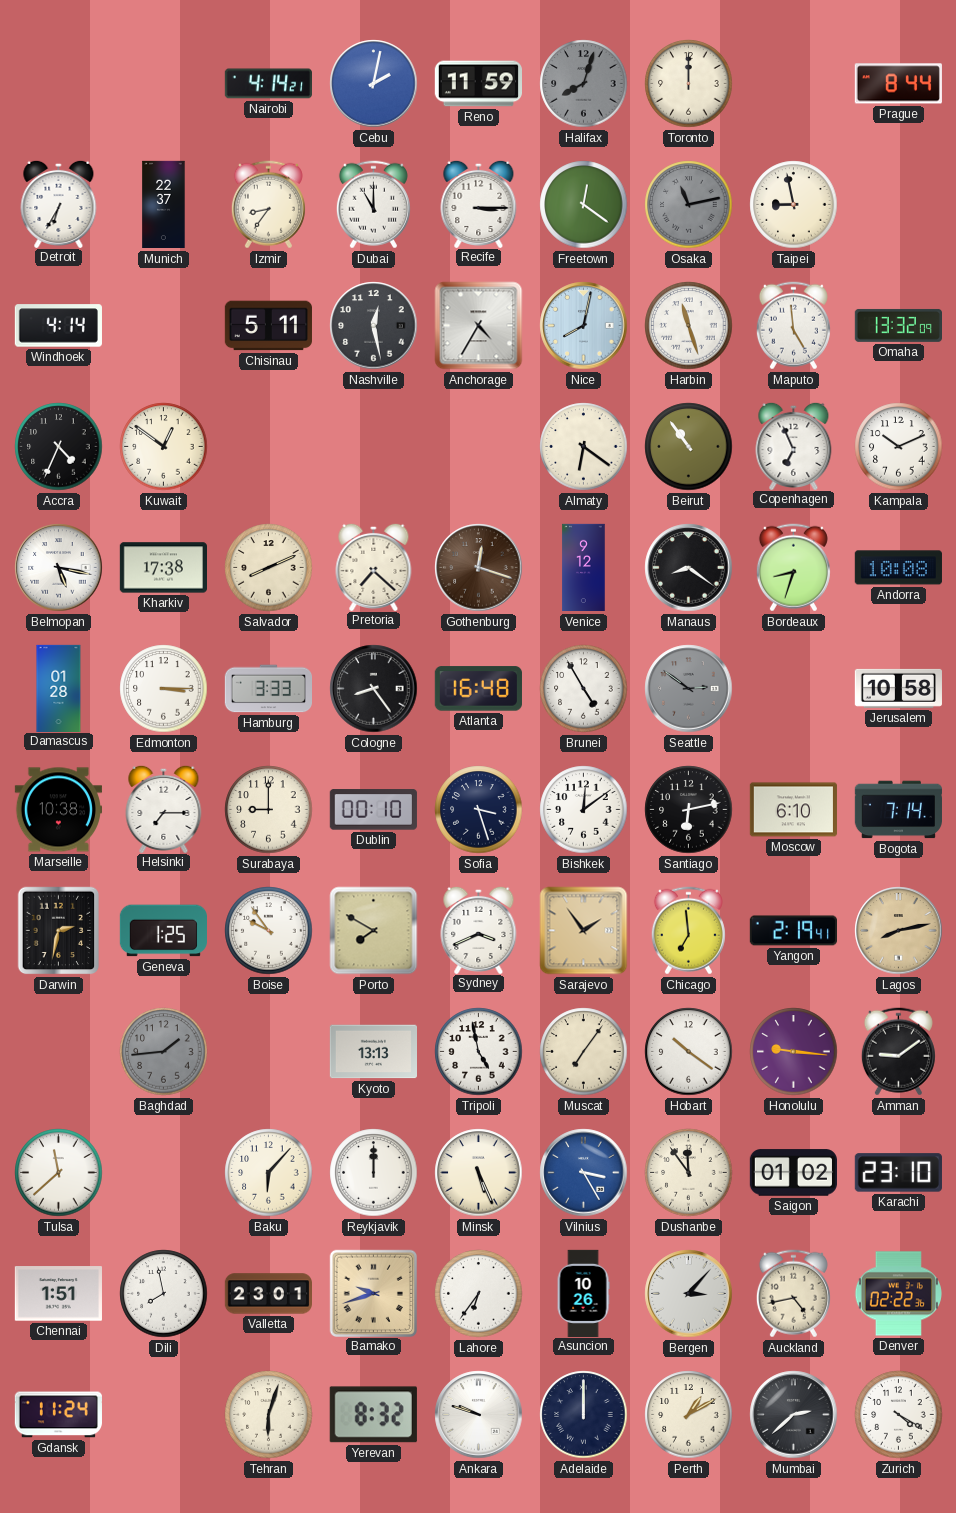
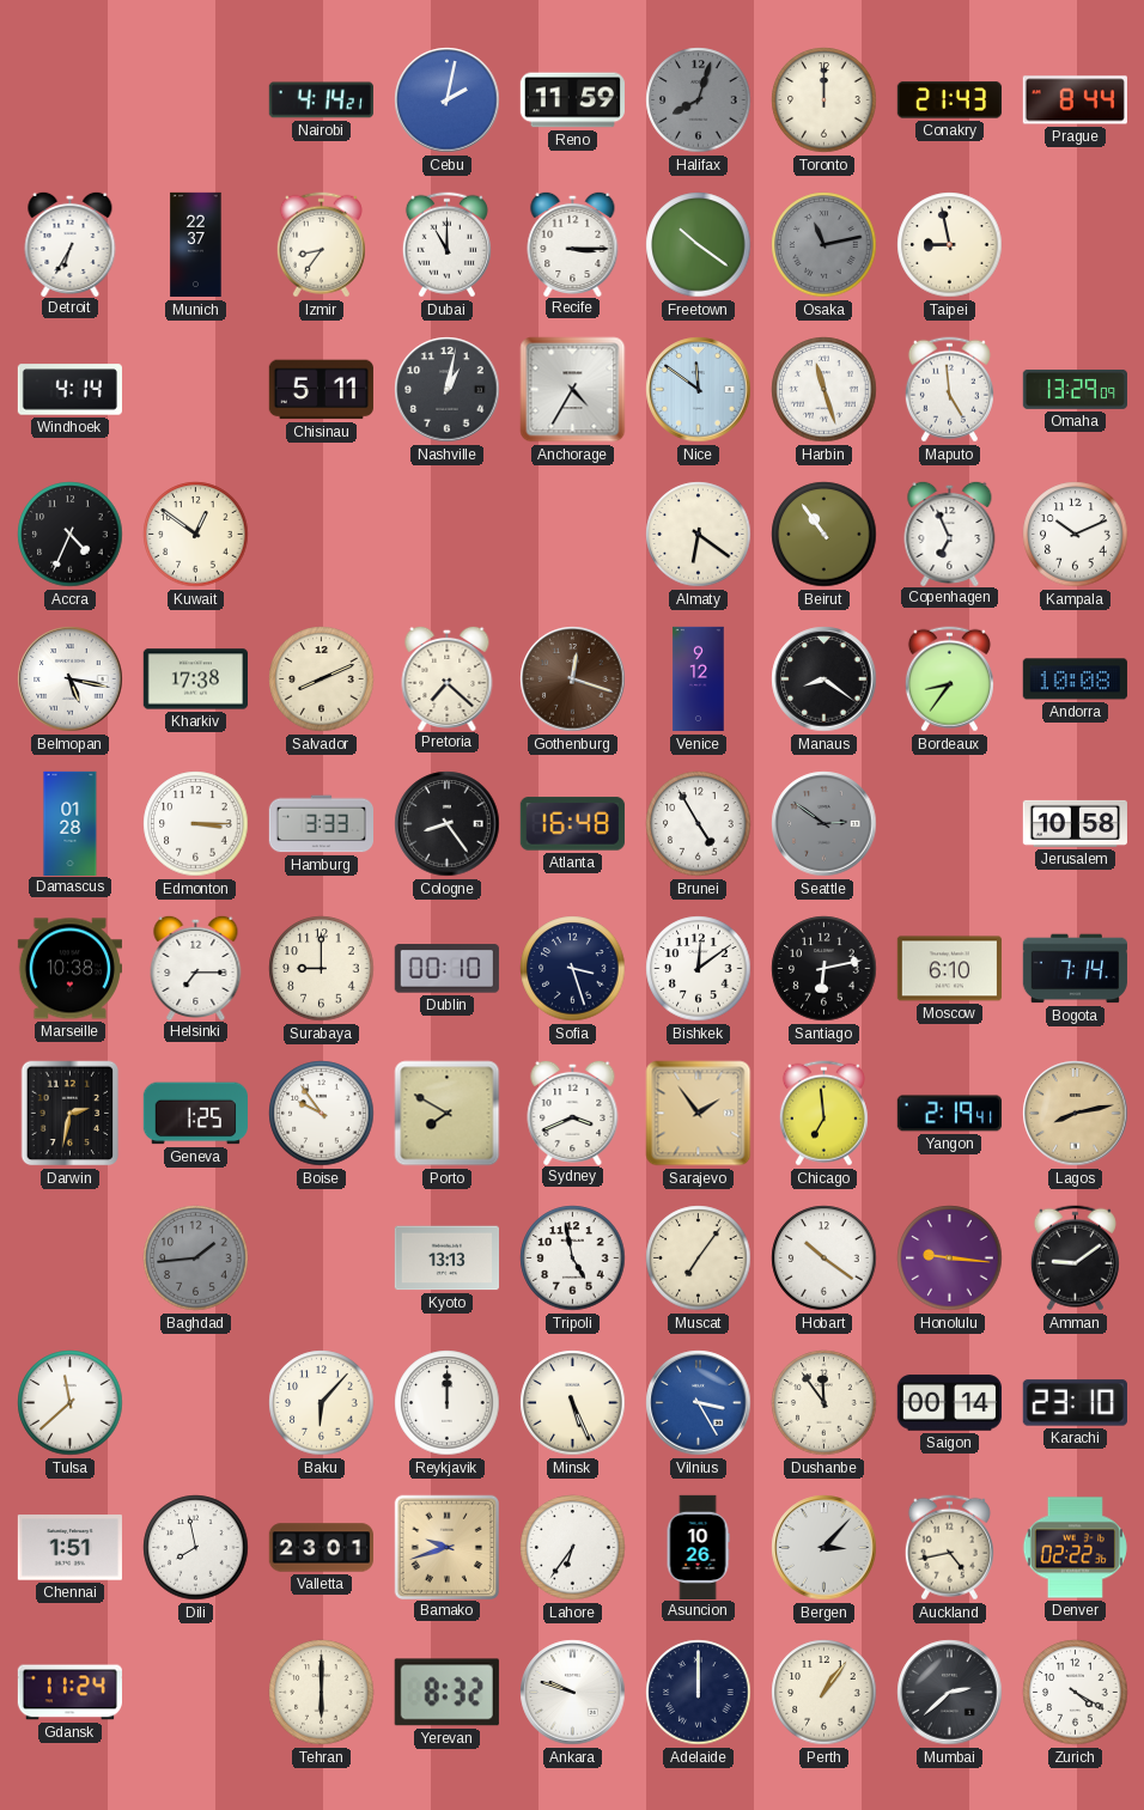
Conakry: none -> 21:43 (949, 100)
Freetown: 12:21 -> 10:21 (699, 245)
Nashville: 12:28 -> 1:02 (448, 390)
Nice: 8:02 -> 11:51 (699, 390)
Omaha: 13:32 -> 13:29 (1075, 389)
Bordeaux: 8:33 -> 8:36 (949, 679)
Saigon: 01:02 -> 00:14 (949, 1403)
Tehran: 6:03 -> 6:00 (322, 1693)
Perth: 1:10 -> 1:06 (824, 1693)
